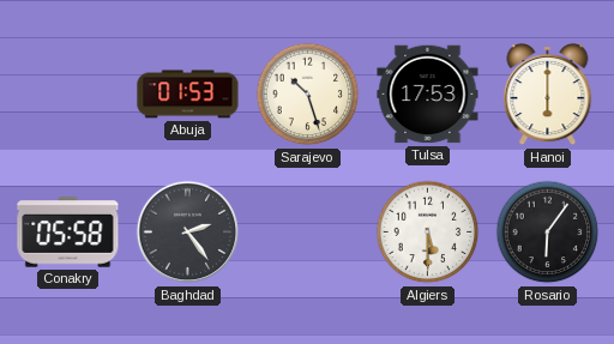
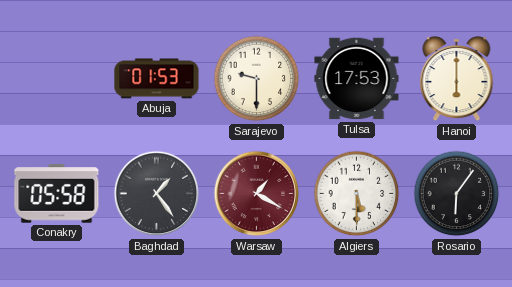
Sarajevo: 10:27 -> 9:30 (257, 79)
Baghdad: 2:24 -> 1:24 (157, 194)
Warsaw: none -> 1:20 (257, 194)
